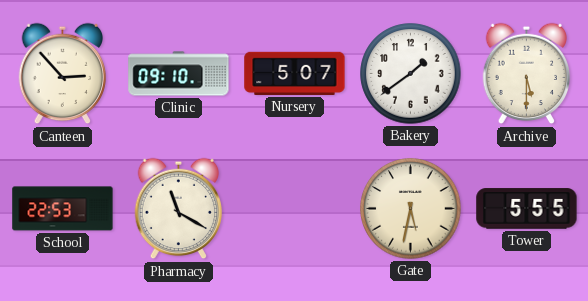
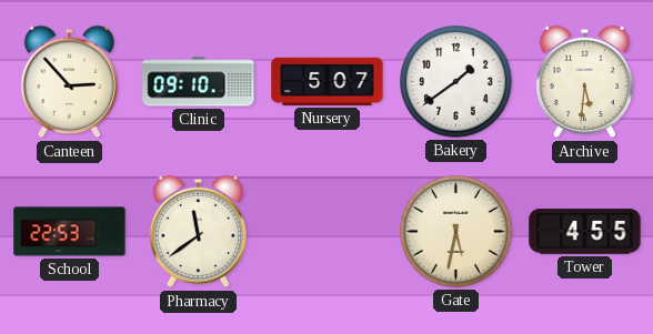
Archive: 5:30 -> 5:31 (585, 82)
Pharmacy: 11:20 -> 11:39 (199, 232)
Tower: 5:55 -> 4:55 (585, 232)
